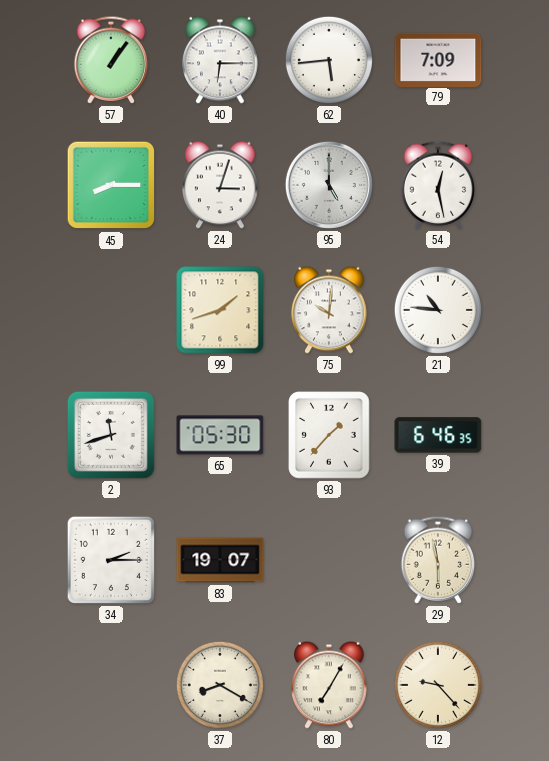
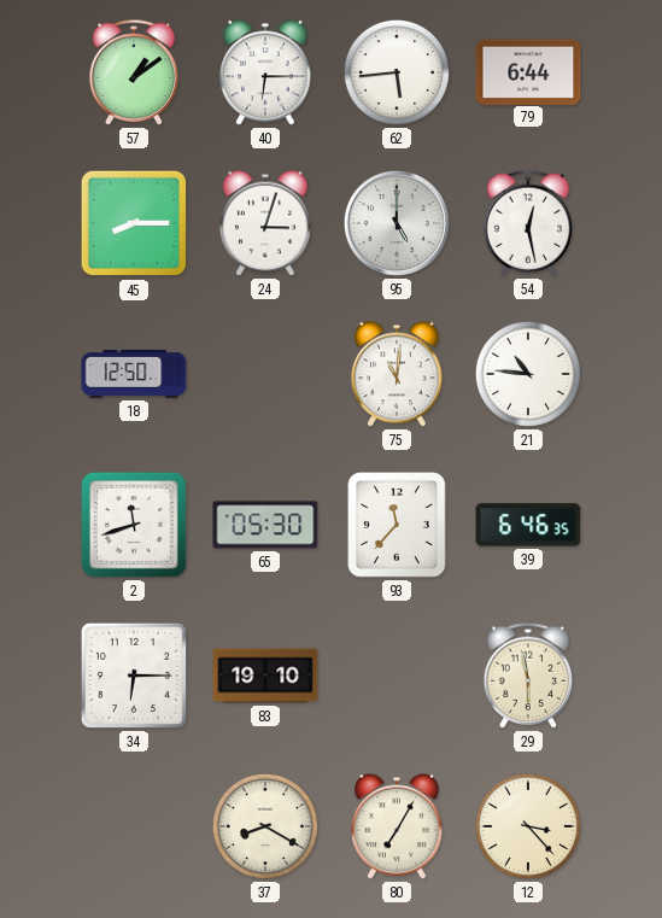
57: 1:06 -> 1:09 (134, 72)
79: 7:09 -> 6:44 (528, 71)
18: none -> 12:50 (134, 374)
99: 1:42 -> none (220, 310)
75: 10:01 -> 11:01 (397, 374)
93: 1:37 -> 11:37 (398, 525)
34: 2:15 -> 6:15 (134, 676)
83: 19:07 -> 19:10 (265, 676)
12: 9:23 -> 3:23 (528, 826)
